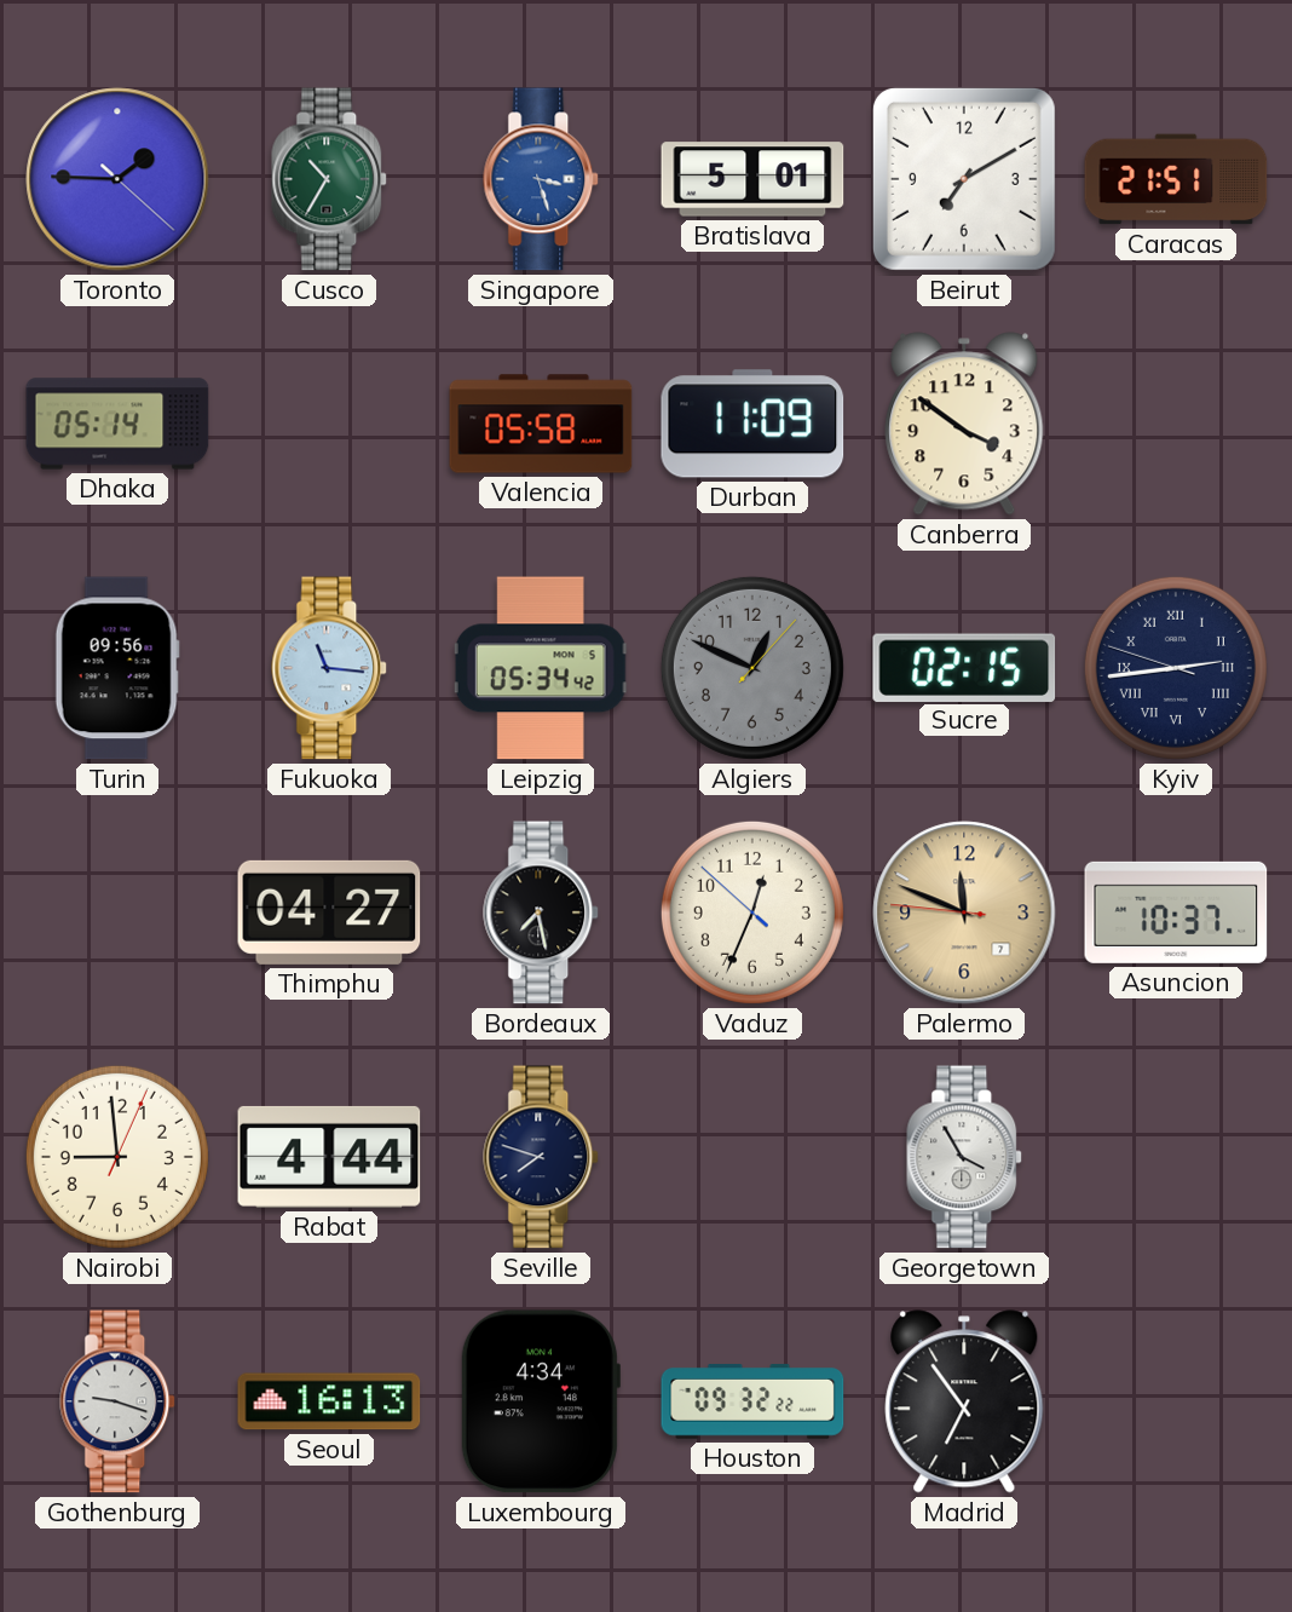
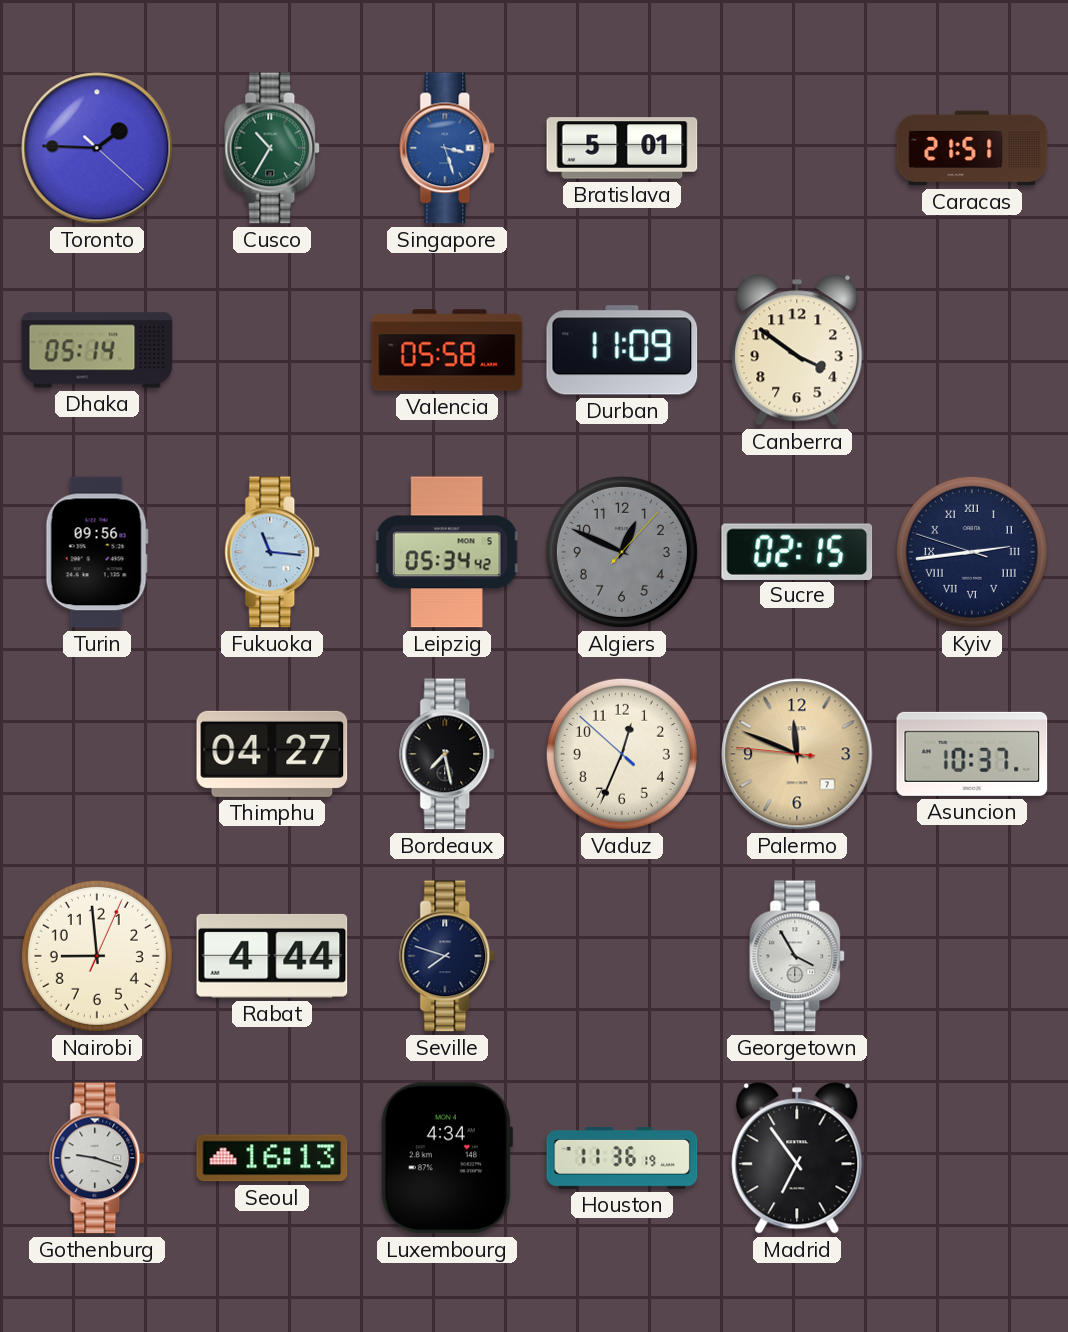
Beirut: 7:10 -> none (964, 179)
Houston: 09:32 -> 11:36 (622, 1158)
